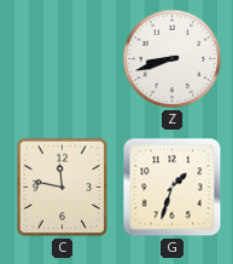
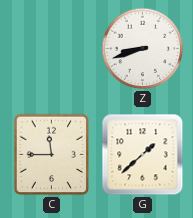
C: 11:47 -> 11:45 (52, 155)
G: 1:33 -> 1:38 (143, 155)
